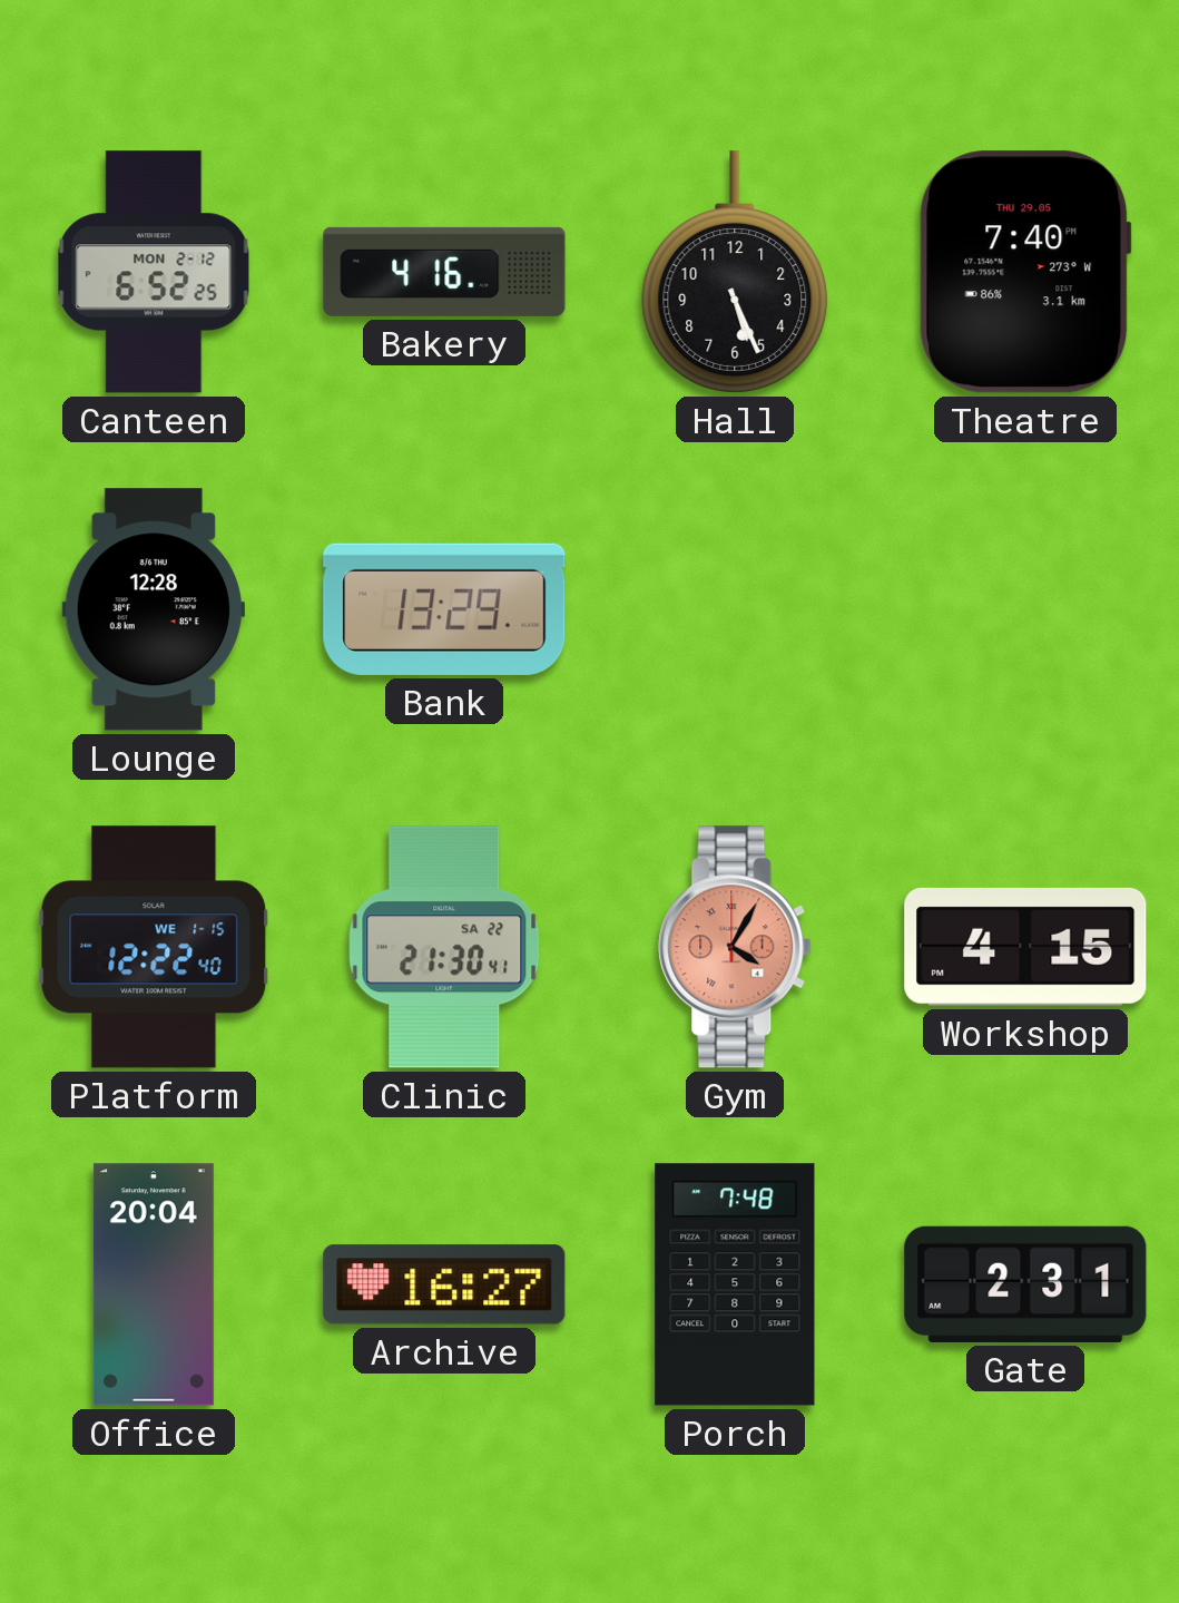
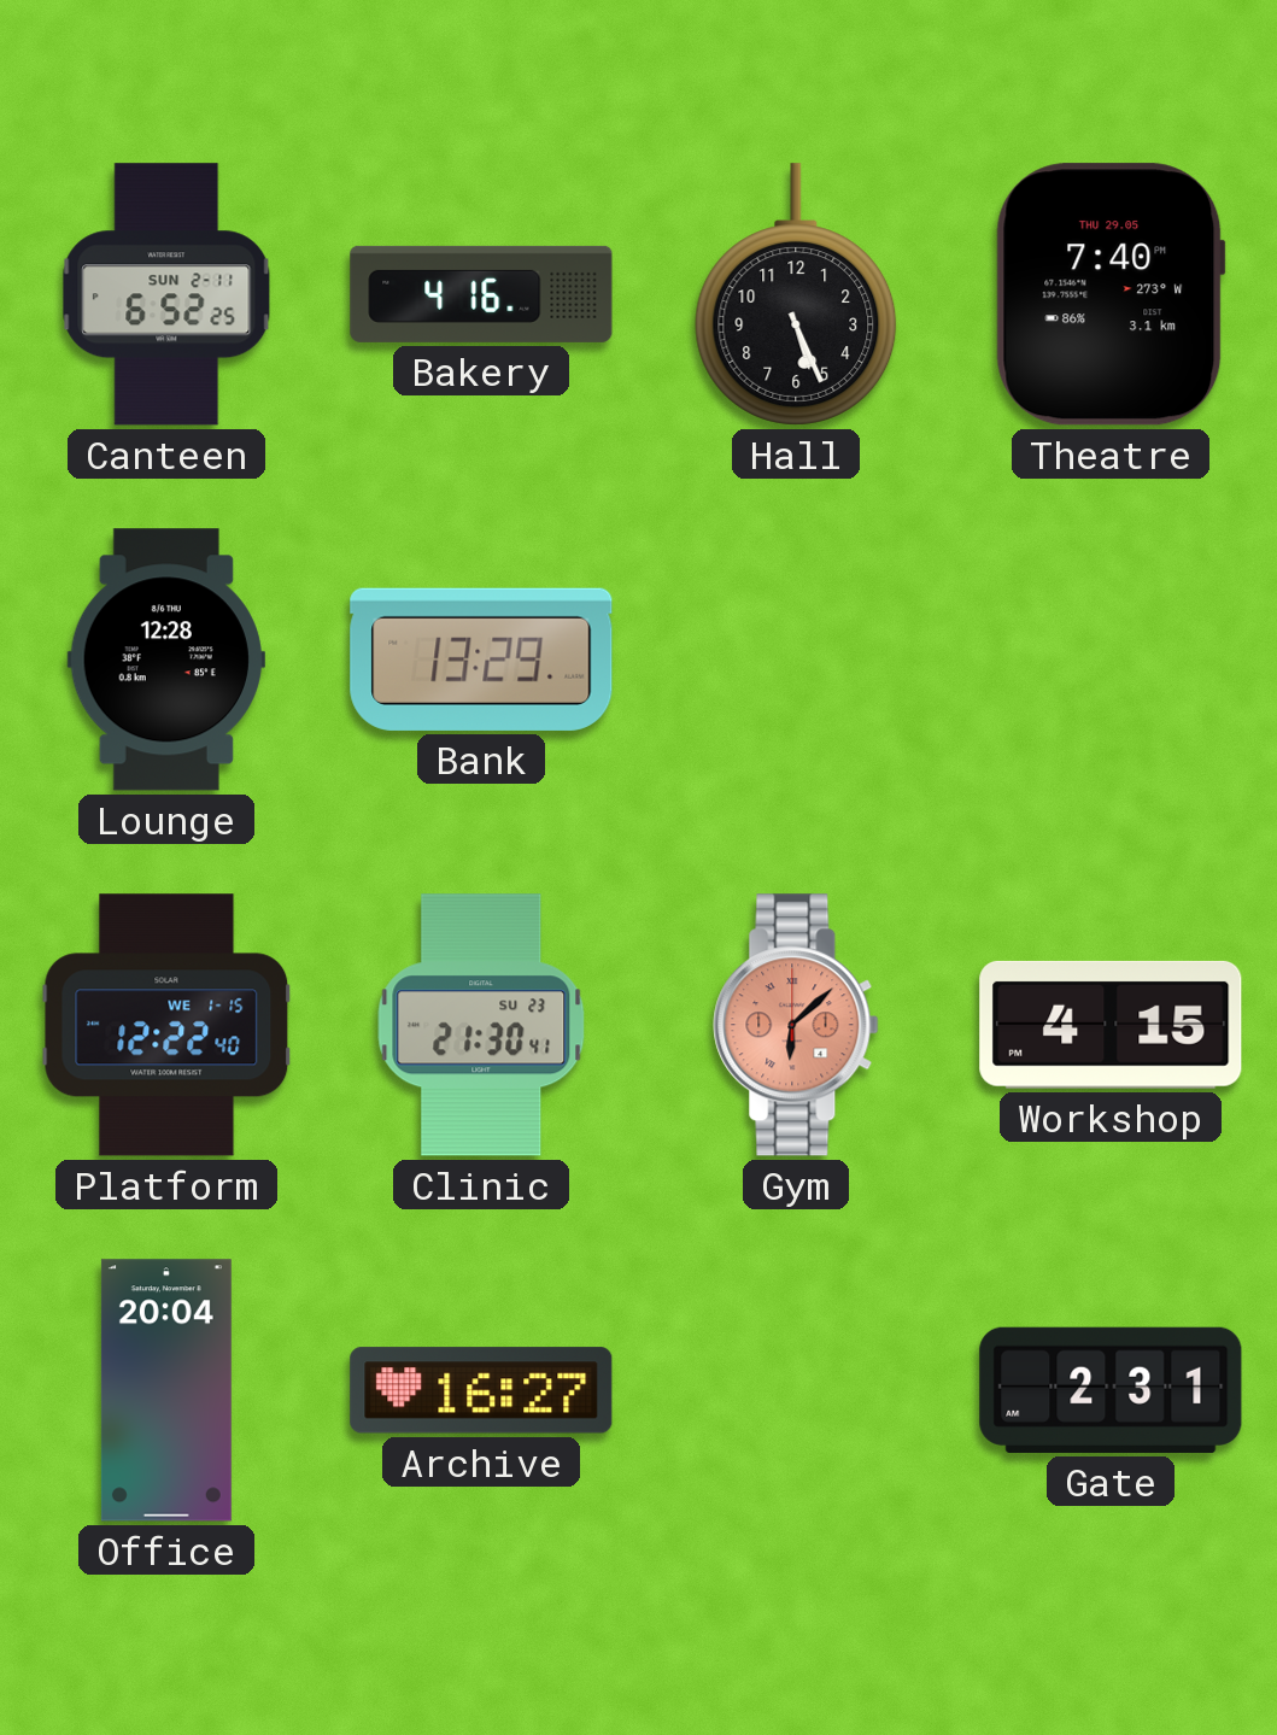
Canteen date: MON 2-12 -> SUN 2-11 (166, 294)
Clinic date: SA 22 -> SU 23 (481, 1025)
Gym: 4:05 -> 6:08 (796, 1025)
Porch: 7:48 -> none (735, 1284)
